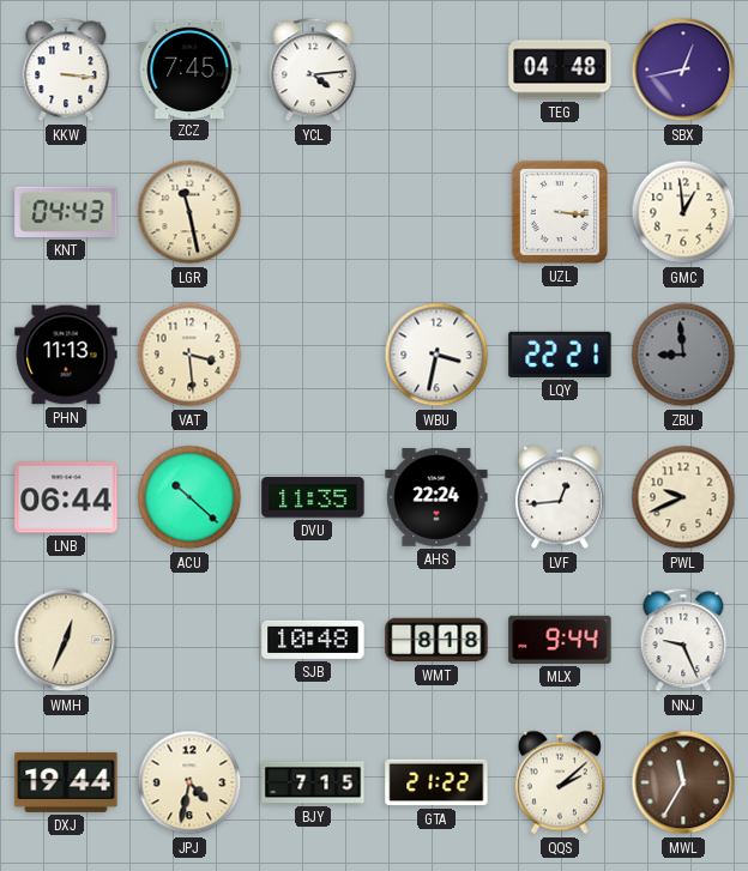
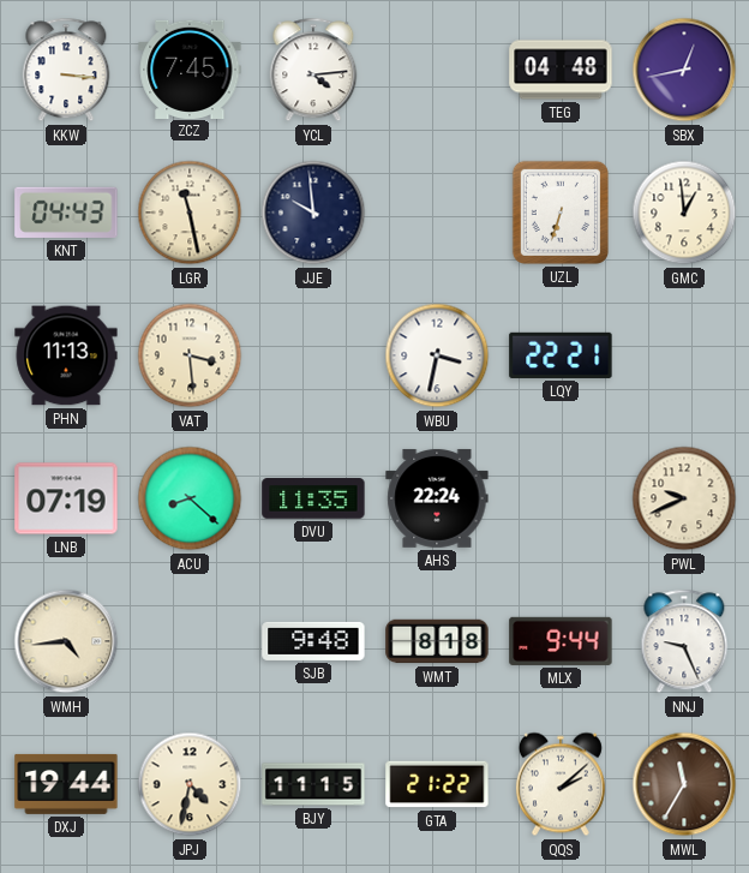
JJE: none -> 9:59 (313, 213)
UZL: 3:16 -> 6:33 (561, 213)
ZBU: 8:59 -> none (683, 355)
LNB: 06:44 -> 07:19 (66, 498)
ACU: 10:22 -> 8:22 (190, 498)
LVF: 12:44 -> none (560, 497)
WMH: 12:34 -> 4:44 (66, 641)
SJB: 10:48 -> 9:48 (313, 641)
BJY: 7:15 -> 11:15 (313, 784)
